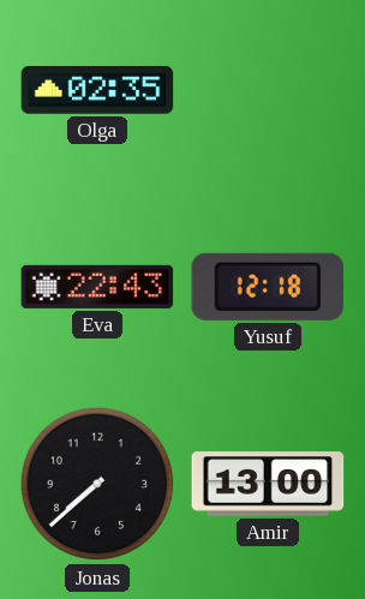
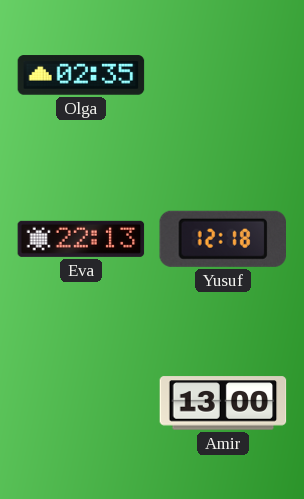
Eva: 22:43 -> 22:13 (81, 239)
Jonas: 7:38 -> none (97, 484)
